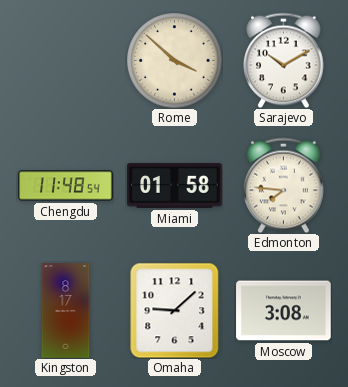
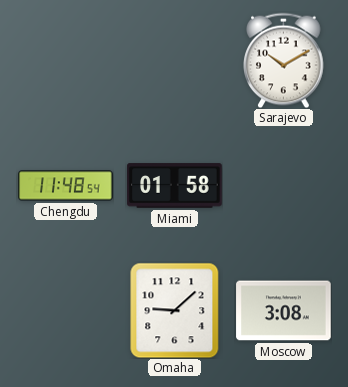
Rome: 3:52 -> none (174, 60)
Edmonton: 7:46 -> none (284, 185)
Kingston: 8:17 -> none (66, 311)
